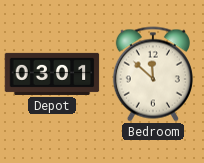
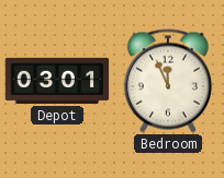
Bedroom: 11:52 -> 11:56 (168, 81)
